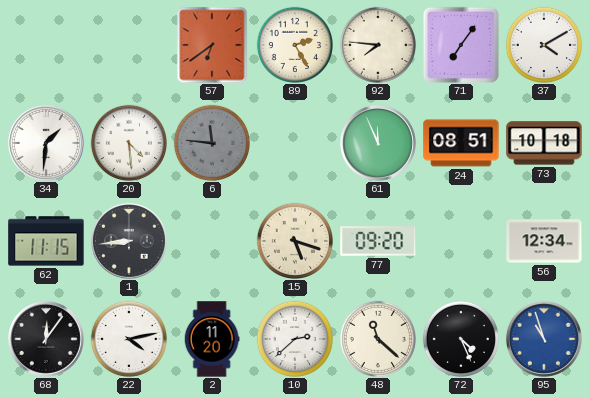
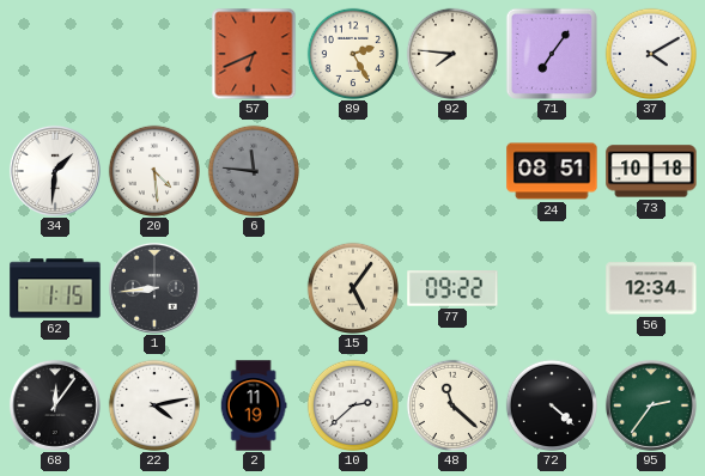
57: 6:39 -> 6:41 (254, 54)
61: 11:56 -> none (378, 143)
62: 11:15 -> 1:15 (55, 288)
15: 5:18 -> 5:06 (352, 287)
77: 09:20 -> 09:22 (452, 288)
2: 11:20 -> 11:19 (254, 405)
72: 4:26 -> 4:22 (551, 404)
95: 10:57 -> 2:36 (651, 405)
95 dial: blue -> green (651, 405)
